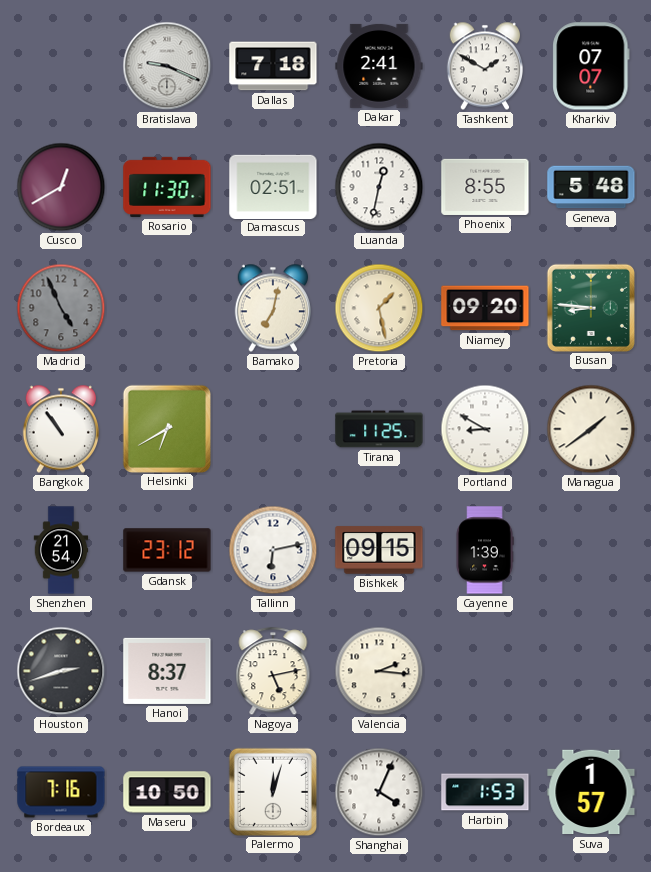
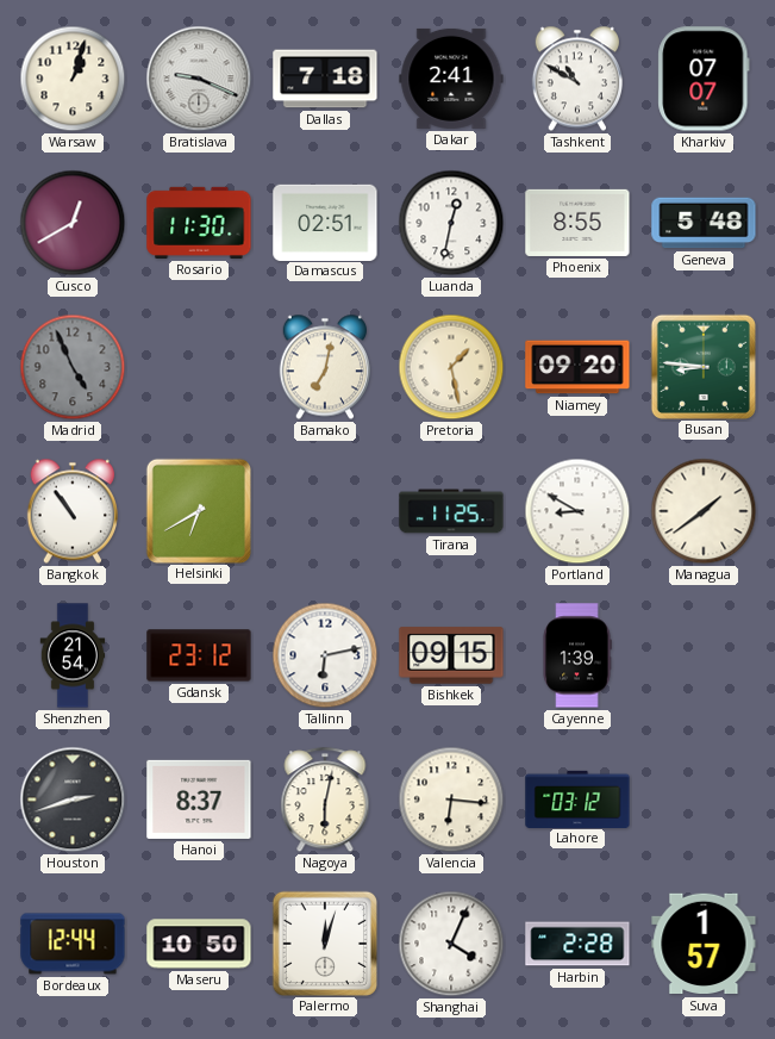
Warsaw: none -> 1:03 (73, 79)
Tashkent: 1:50 -> 10:50 (576, 79)
Nagoya: 5:13 -> 6:02 (325, 801)
Valencia: 2:16 -> 6:16 (451, 800)
Lahore: none -> 03:12 (577, 798)
Bordeaux: 7:16 -> 12:44 (73, 944)
Harbin: 1:53 -> 2:28 (577, 944)
